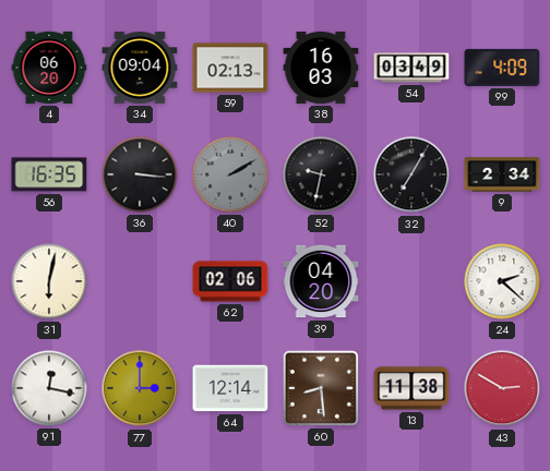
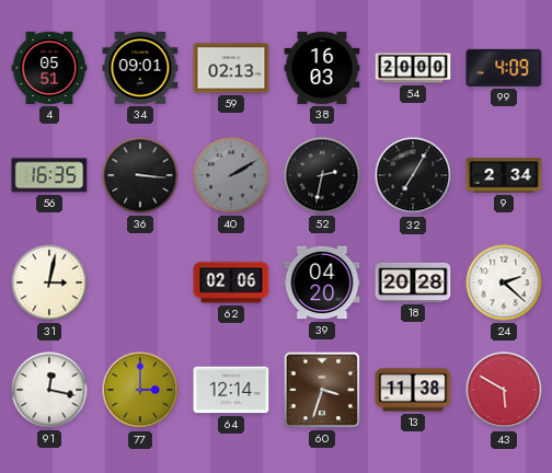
4: 06:20 -> 05:51 (49, 68)
34: 09:04 -> 09:01 (140, 69)
54: 03:49 -> 20:00 (413, 68)
52: 9:32 -> 2:32 (322, 175)
31: 6:02 -> 3:02 (49, 282)
18: none -> 20:28 (413, 282)
60: 8:29 -> 3:33 (322, 390)
43: 2:50 -> 5:50 (504, 390)
